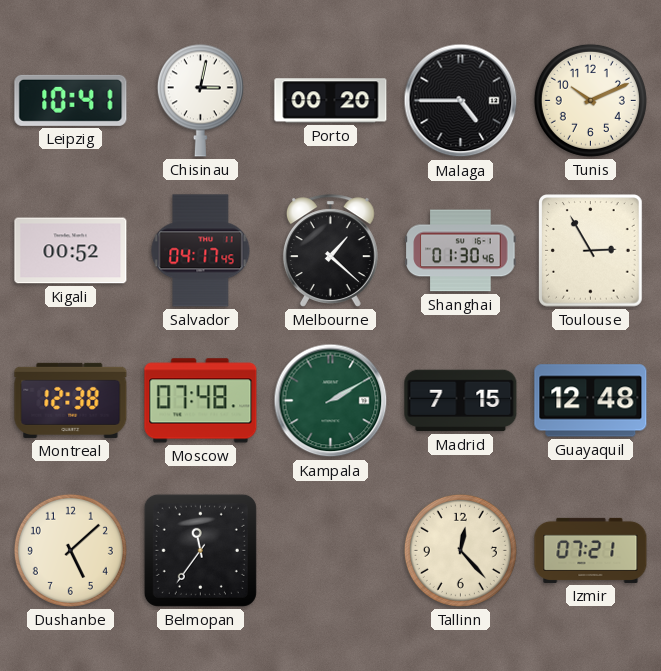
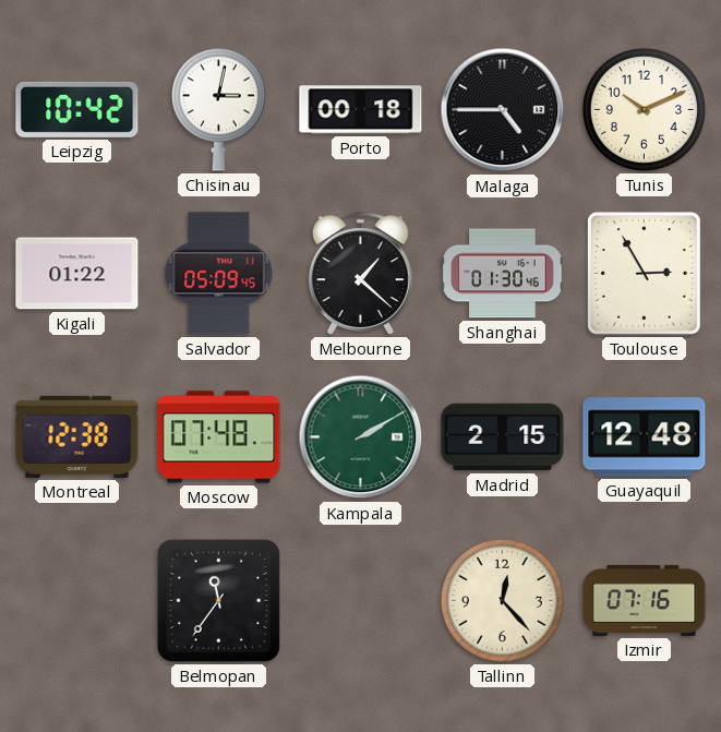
Leipzig: 10:41 -> 10:42 (77, 109)
Porto: 00:20 -> 00:18 (361, 110)
Kigali: 00:52 -> 01:22 (77, 274)
Salvador: 04:17 -> 05:09 (219, 274)
Madrid: 7:15 -> 2:15 (503, 437)
Dushanbe: 5:08 -> none (70, 550)
Izmir: 07:21 -> 07:16 (645, 600)
